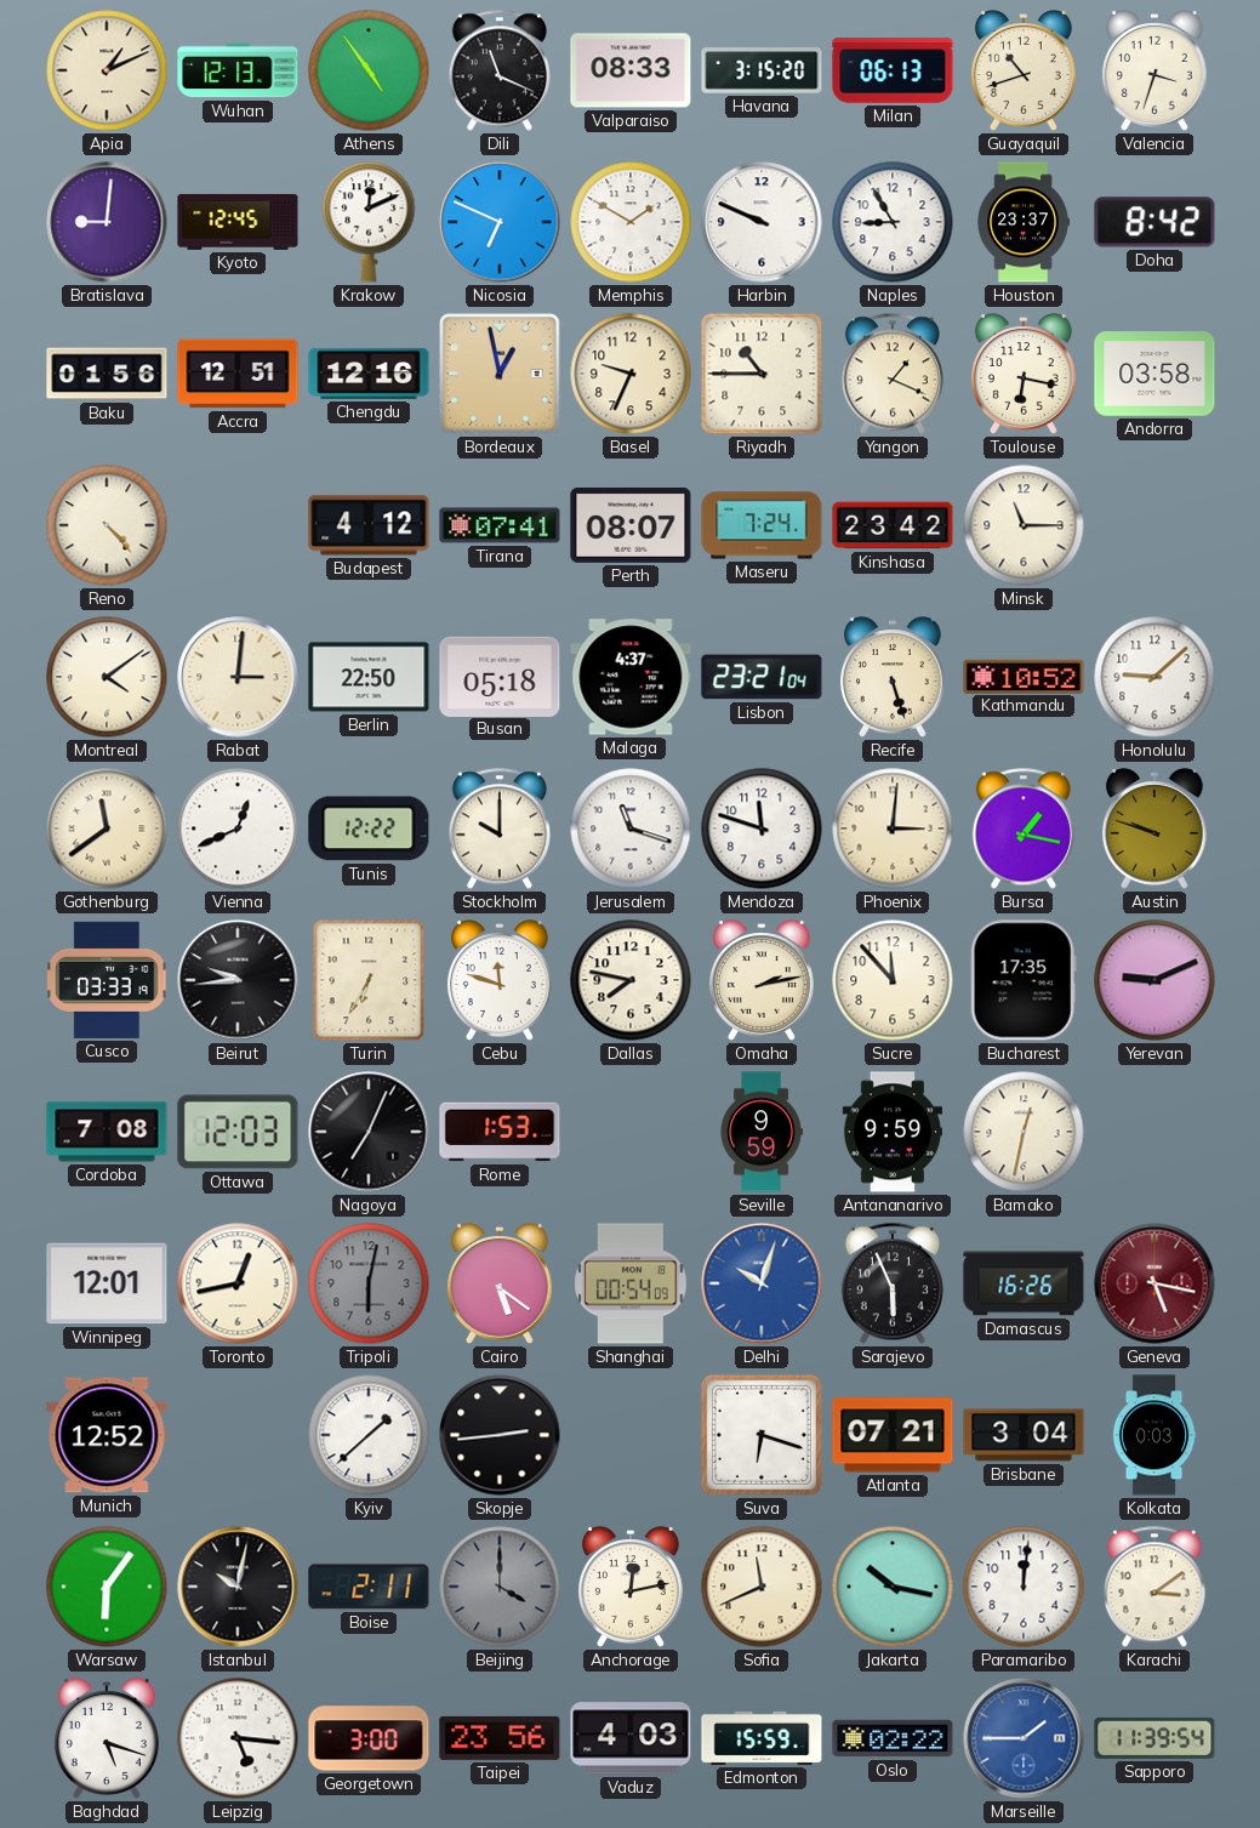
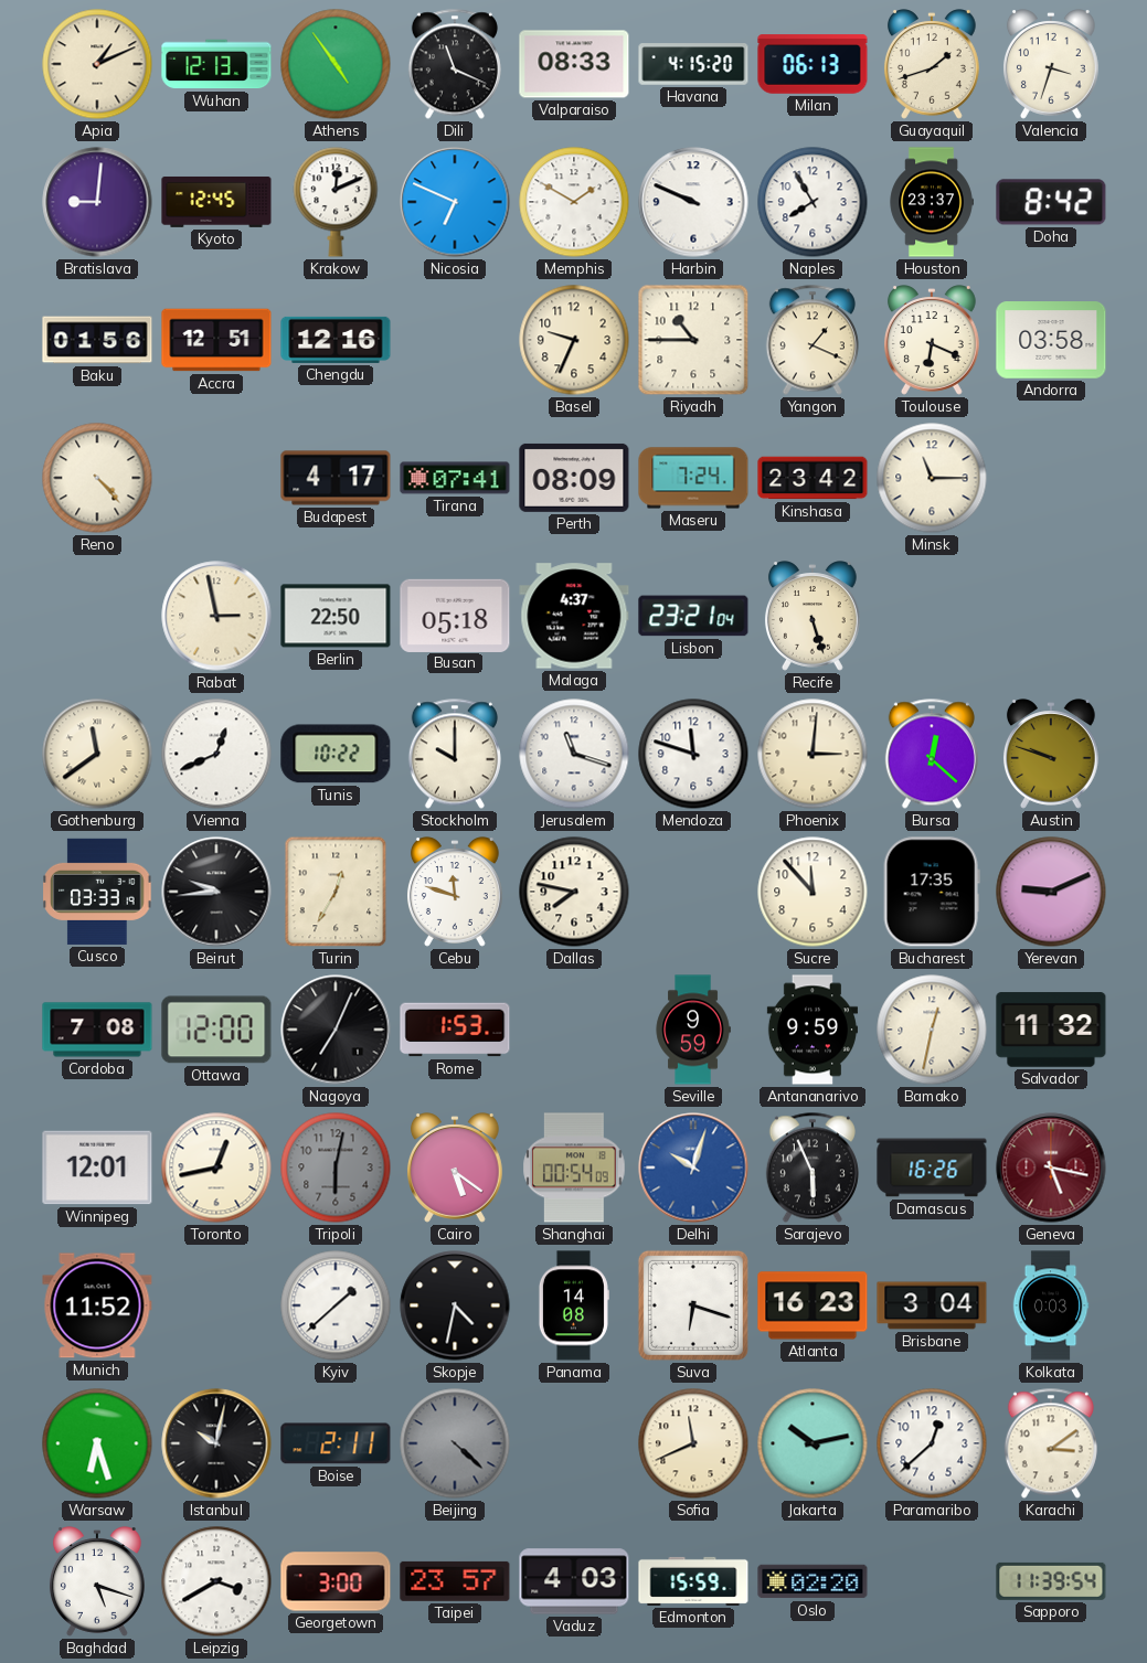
Havana: 3:15 -> 4:15 (693, 64)
Guayaquil: 10:42 -> 1:42 (932, 64)
Naples: 8:55 -> 7:55 (813, 202)
Bordeaux: 12:58 -> none (501, 375)
Toulouse: 6:17 -> 6:19 (932, 340)
Budapest: 4:12 -> 4:17 (336, 478)
Perth: 08:07 -> 08:09 (574, 478)
Montreal: 4:09 -> none (107, 677)
Rabat: 3:01 -> 2:58 (216, 616)
Kathmandu: 10:52 -> none (1024, 676)
Honolulu: 9:08 -> none (1154, 677)
Tunis: 12:22 -> 10:22 (336, 754)
Bursa: 1:17 -> 12:22 (932, 754)
Turin: 6:35 -> 12:35 (336, 892)
Omaha: 2:13 -> none (762, 980)
Ottawa: 12:03 -> 12:00 (216, 1030)
Salvador: none -> 11:32 (1051, 1030)
Munich: 12:52 -> 11:52 (97, 1305)
Skopje: 2:44 -> 4:32 (455, 1305)
Panama: none -> 14:08 (573, 1305)
Atlanta: 07:21 -> 16:23 (813, 1305)
Warsaw: 6:06 -> 6:27 (97, 1443)
Beijing: 4:00 -> 4:22 (455, 1443)
Anchorage: 12:13 -> none (631, 1587)
Jakarta: 10:17 -> 10:13 (813, 1443)
Paramaribo: 12:01 -> 12:38 (932, 1443)
Leipzig: 5:16 -> 3:40 (216, 1581)
Taipei: 23:56 -> 23:57 (455, 1581)
Oslo: 02:22 -> 02:20 (813, 1581)
Marseille: 1:45 -> none (1024, 1738)
